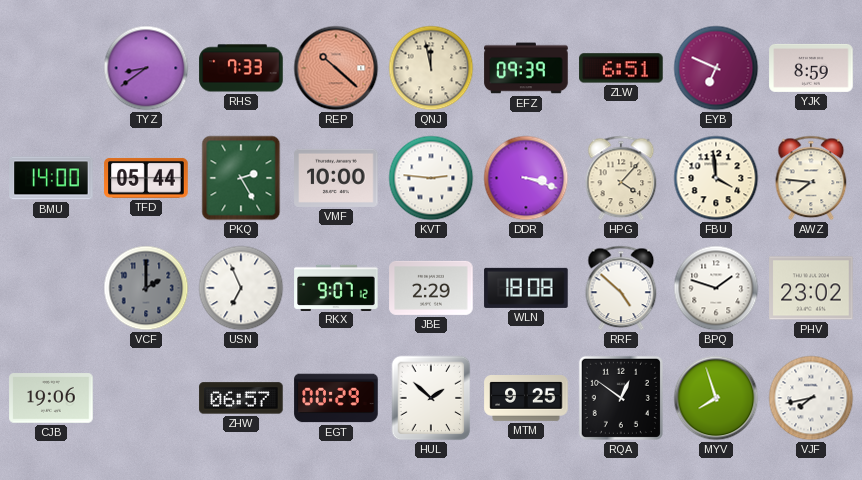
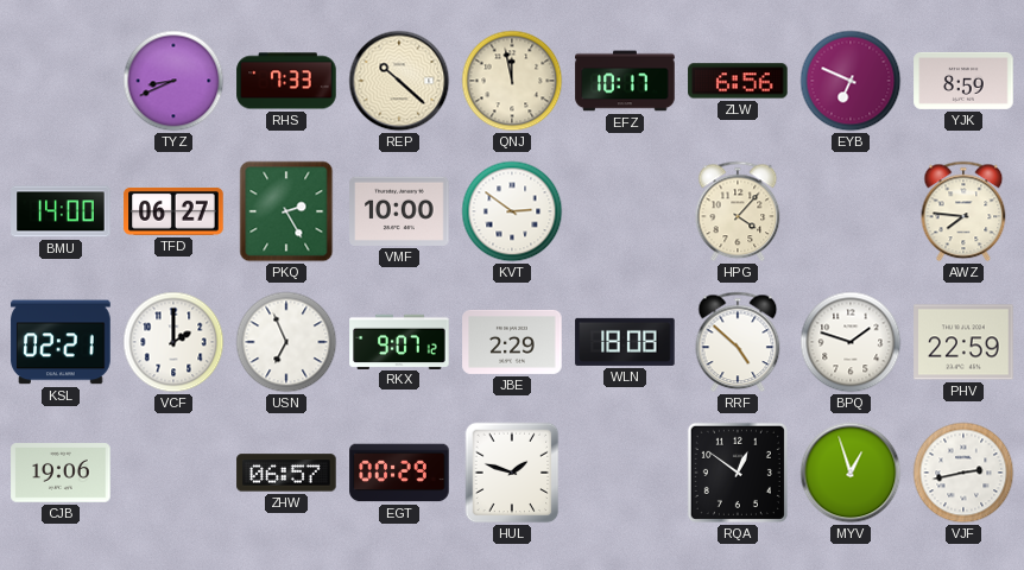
TYZ: 8:39 -> 8:41 (173, 81)
REP dial: salmon -> cream (399, 81)
EFZ: 09:39 -> 10:17 (625, 81)
ZLW: 6:51 -> 6:56 (738, 81)
TFD: 05:44 -> 06:27 (173, 211)
KVT: 2:46 -> 2:51 (512, 211)
DDR: 3:18 -> none (526, 178)
FBU: 3:59 -> none (716, 178)
KSL: none -> 02:21 (61, 342)
VCF dial: grey -> white (173, 342)
PHV: 23:02 -> 22:59 (963, 342)
HUL: 1:52 -> 1:48 (512, 473)
MTM: 9:25 -> none (526, 399)
MYV: 7:57 -> 12:57 (851, 473)
VJF: 7:43 -> 2:43 (963, 473)
